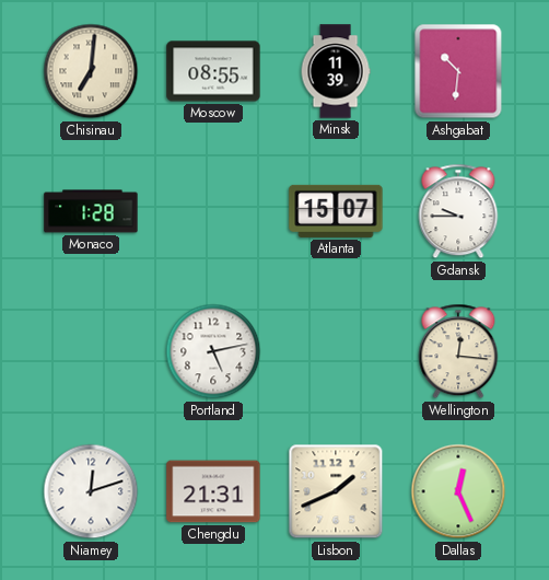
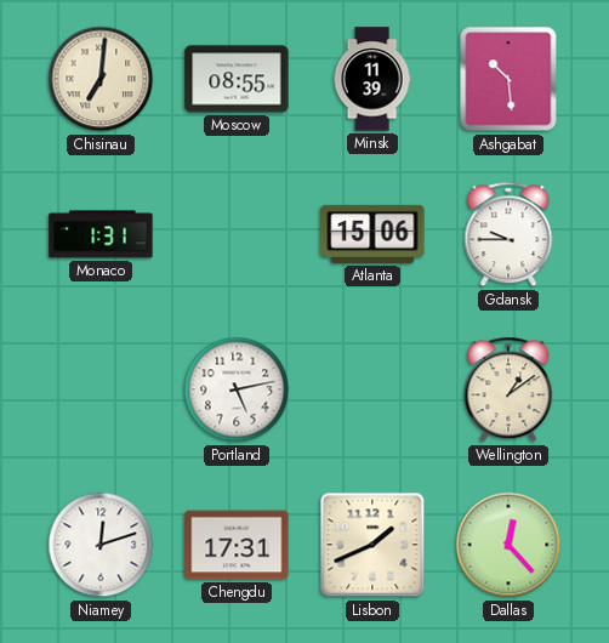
Ashgabat: 10:31 -> 10:29 (508, 79)
Monaco: 1:28 -> 1:31 (101, 234)
Atlanta: 15:07 -> 15:06 (372, 234)
Wellington: 12:16 -> 1:09 (508, 389)
Chengdu: 21:31 -> 17:31 (237, 545)
Dallas: 12:26 -> 12:23 (508, 545)
